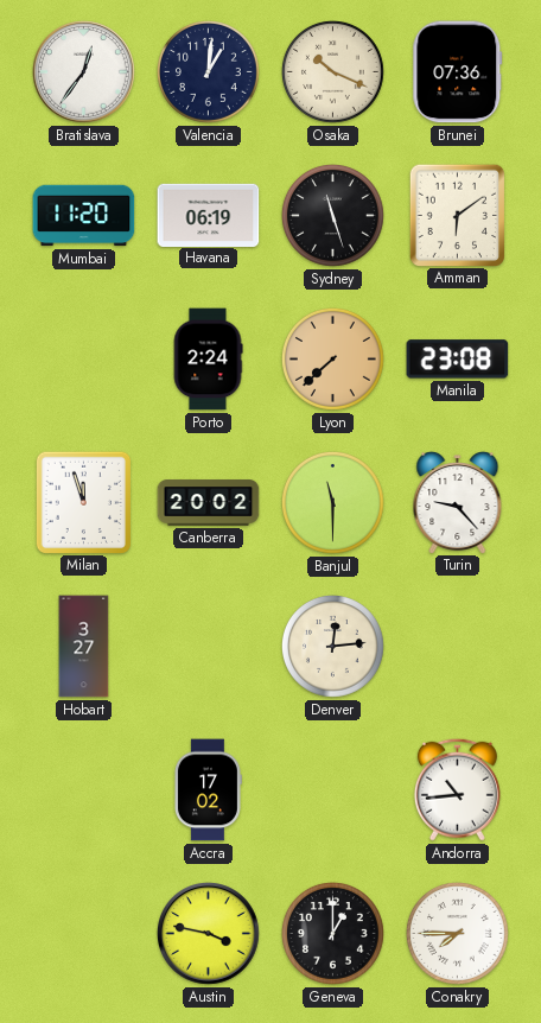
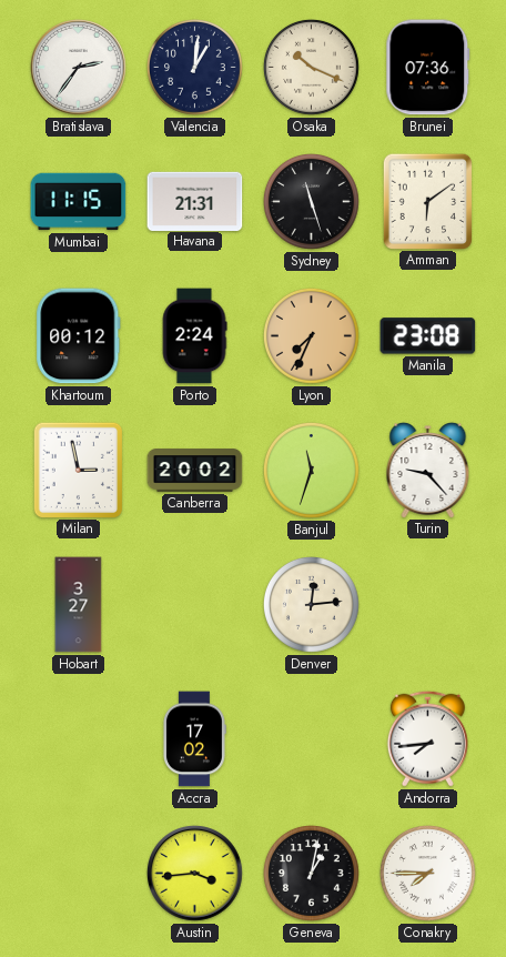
Bratislava: 12:36 -> 2:36 (79, 68)
Mumbai: 11:20 -> 11:15 (79, 202)
Havana: 06:19 -> 21:31 (195, 201)
Khartoum: none -> 00:12 (79, 336)
Lyon: 7:38 -> 7:34 (312, 336)
Milan: 11:57 -> 2:58 (78, 470)
Banjul: 11:30 -> 11:33 (312, 471)
Andorra: 10:44 -> 7:44 (427, 738)
Austin: 3:47 -> 3:44 (195, 874)
Geneva: 1:00 -> 1:02 (312, 874)
